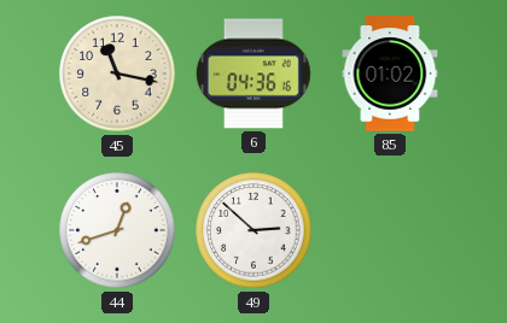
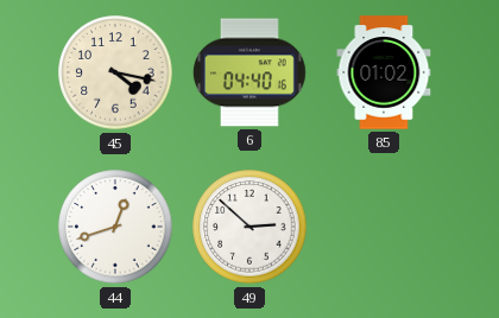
45: 11:17 -> 4:17 (115, 72)
6: 04:36 -> 04:40 (249, 72)
